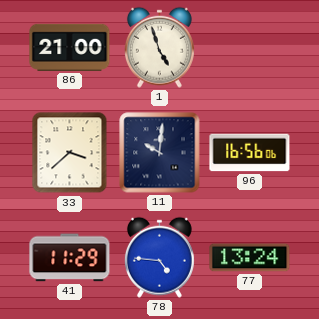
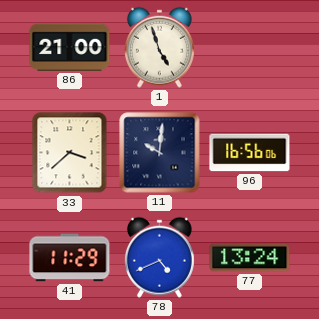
78: 4:46 -> 4:41 (159, 257)
